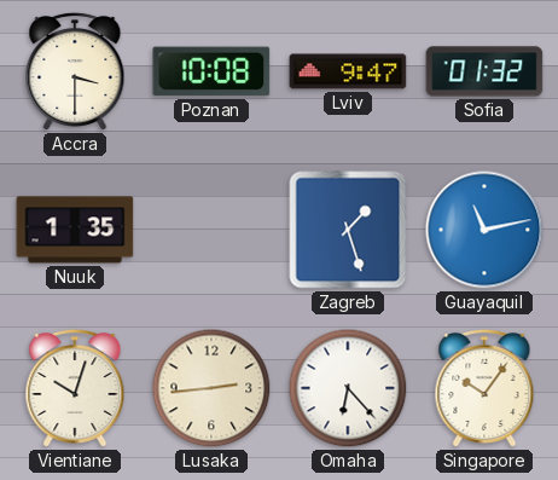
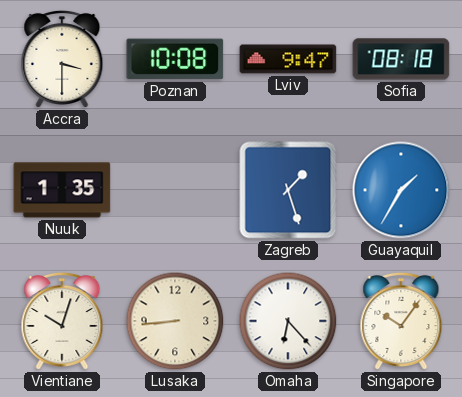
Sofia: 01:32 -> 08:18 (401, 59)
Guayaquil: 11:13 -> 1:35 (401, 190)
Lusaka: 2:44 -> 8:44 (175, 321)
